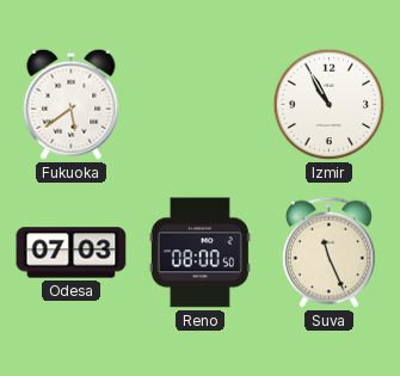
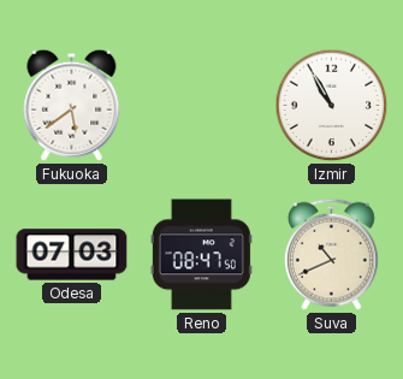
Reno: 08:00 -> 08:47 (201, 255)
Suva: 11:26 -> 10:41 (331, 254)
